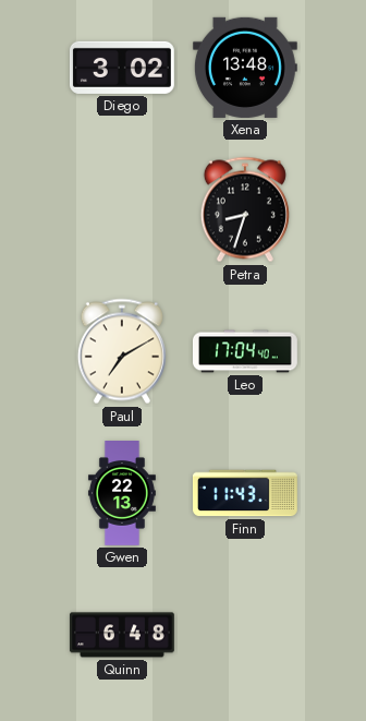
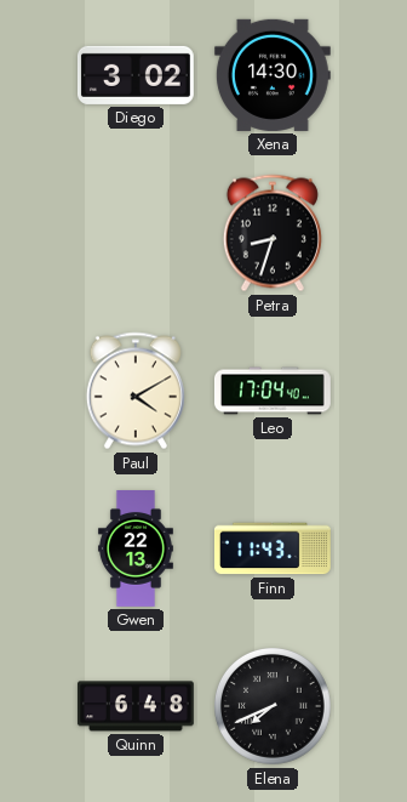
Xena: 13:48 -> 14:30 (273, 75)
Paul: 7:10 -> 4:10 (136, 391)
Elena: none -> 7:41 (274, 707)
